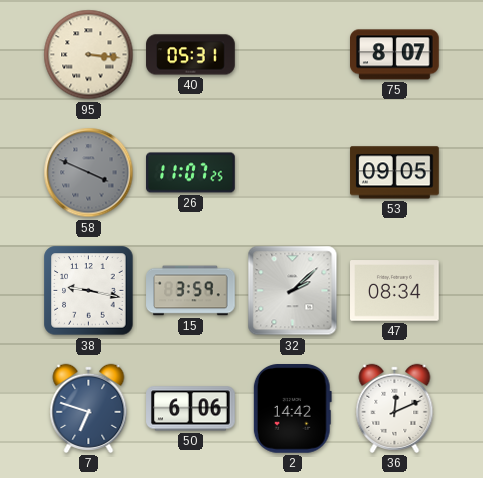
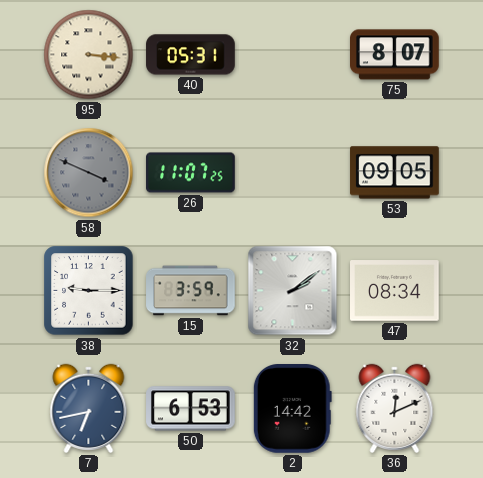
38: 9:17 -> 9:15 (89, 291)
32: 2:08 -> 2:09 (293, 291)
7: 6:48 -> 6:43 (89, 408)
50: 6:06 -> 6:53 (191, 409)
